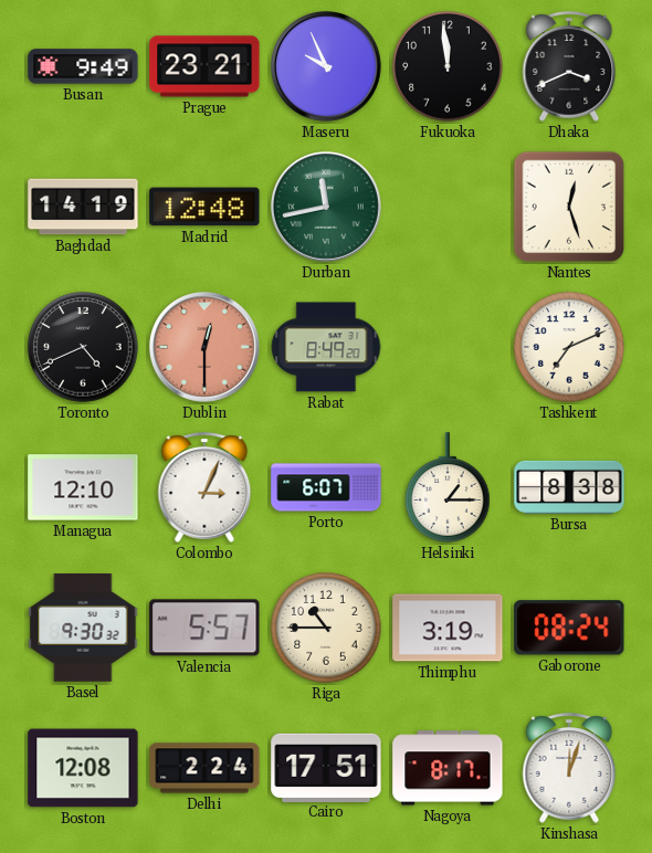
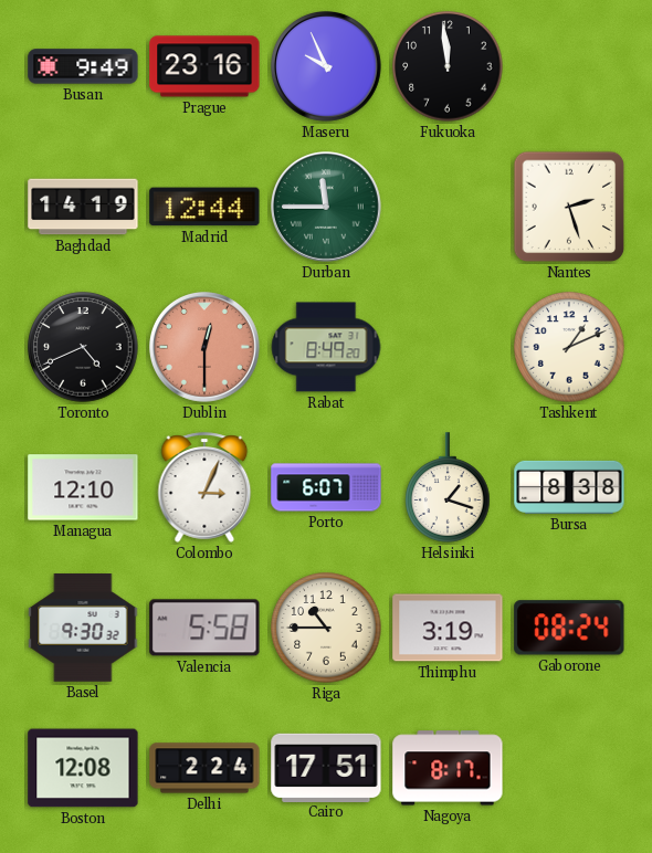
Prague: 23:21 -> 23:16 (204, 66)
Dhaka: 3:41 -> none (569, 66)
Madrid: 12:48 -> 12:44 (204, 207)
Durban: 11:43 -> 11:45 (327, 208)
Nantes: 12:27 -> 2:27 (569, 207)
Tashkent: 7:11 -> 1:11 (569, 347)
Helsinki: 1:15 -> 1:18 (448, 487)
Valencia: 5:57 -> 5:58 (204, 628)
Kinshasa: 12:03 -> none (569, 768)
